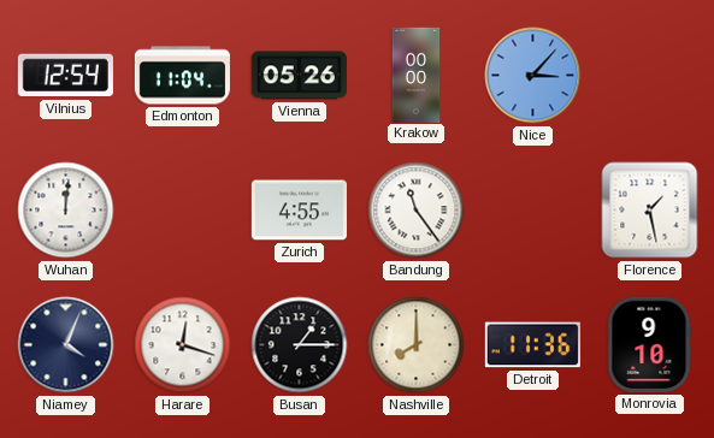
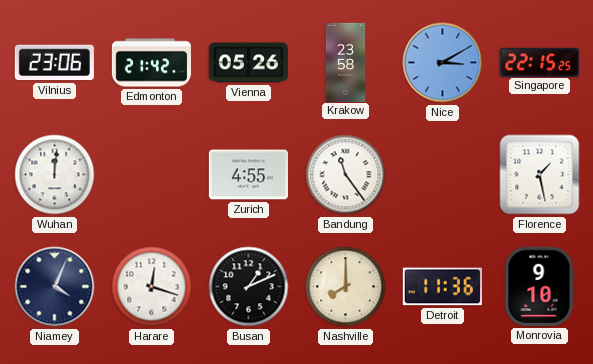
Vilnius: 12:54 -> 23:06 (54, 63)
Edmonton: 11:04 -> 21:42 (151, 63)
Krakow: 00:00 -> 23:58 (346, 62)
Nice: 3:07 -> 3:10 (443, 63)
Singapore: none -> 22:15 (539, 62)
Busan: 1:15 -> 1:11 (249, 287)
